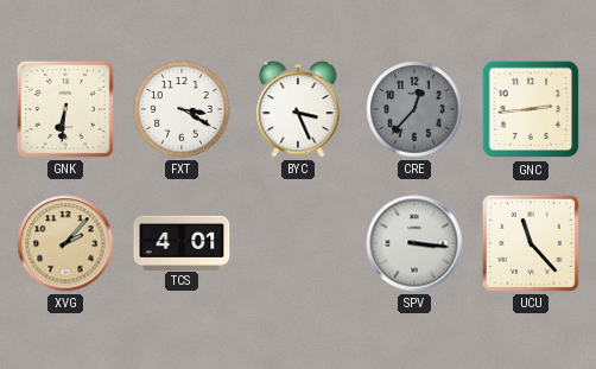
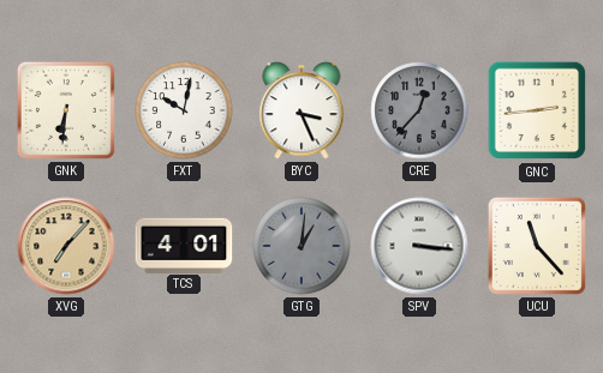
FXT: 3:20 -> 10:02 (184, 110)
XVG: 2:07 -> 7:07 (66, 246)
GTG: none -> 1:01 (301, 246)
